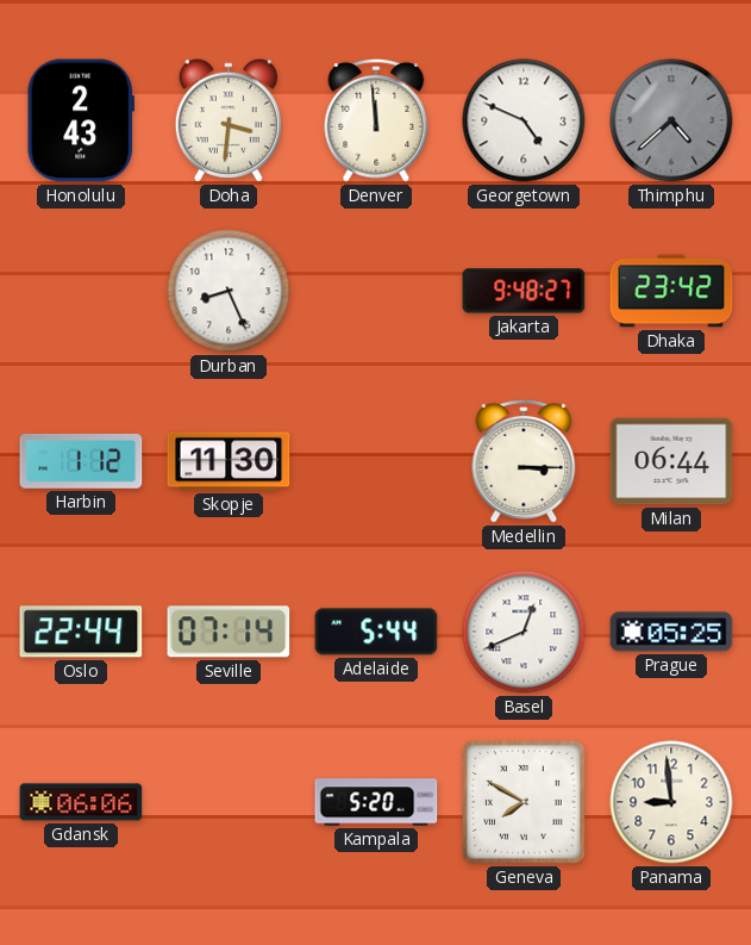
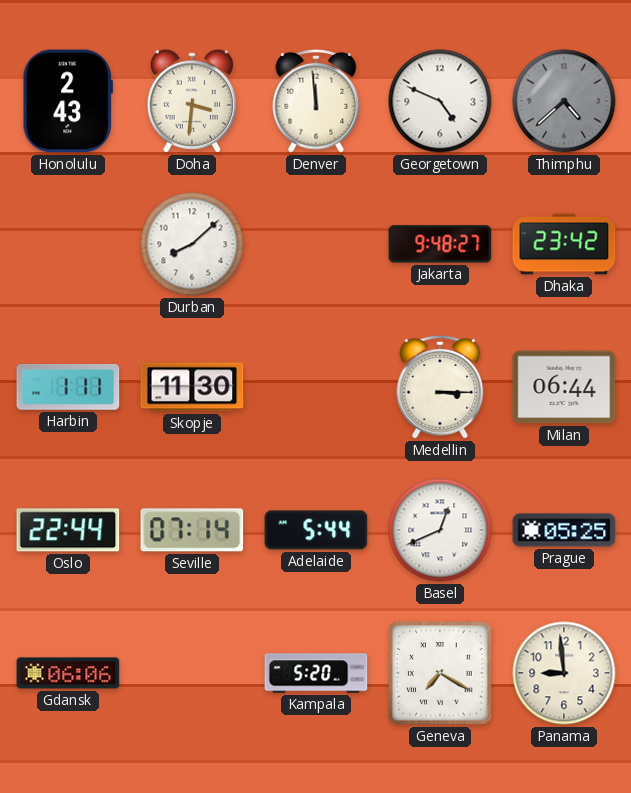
Durban: 8:26 -> 8:08 (192, 244)
Harbin: 1:12 -> 1:11 (68, 388)
Geneva: 7:50 -> 7:20 (440, 673)
